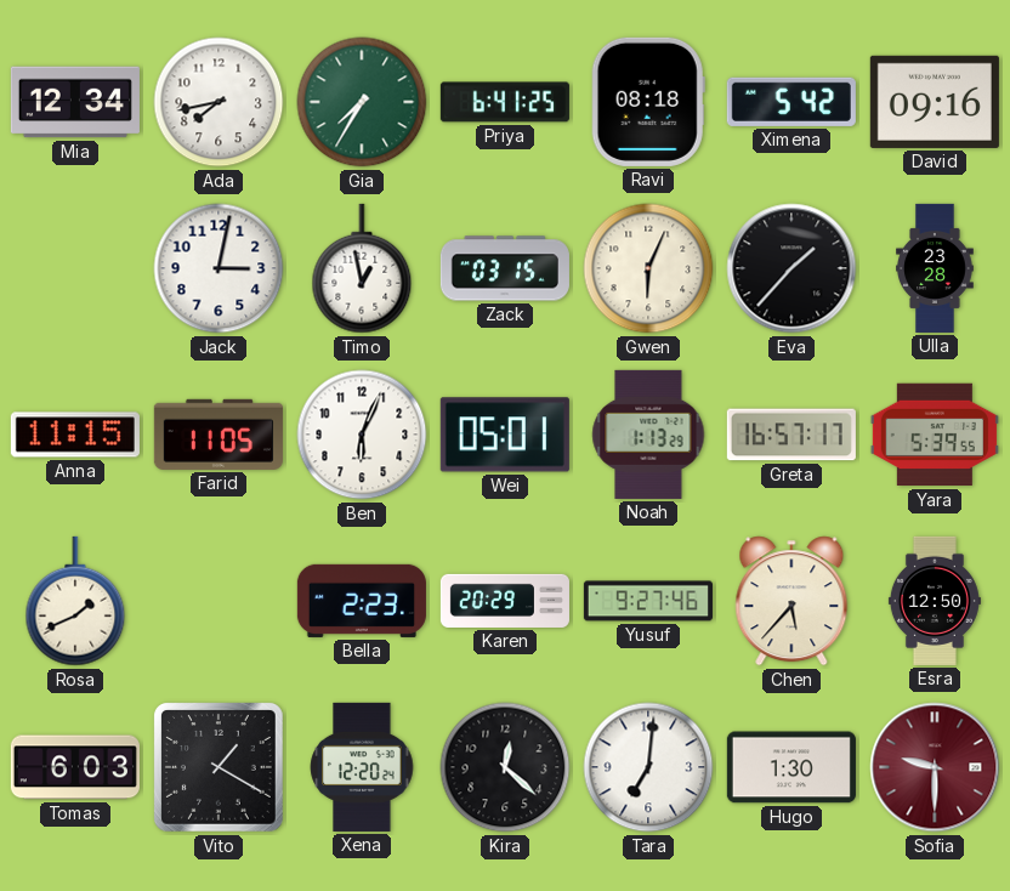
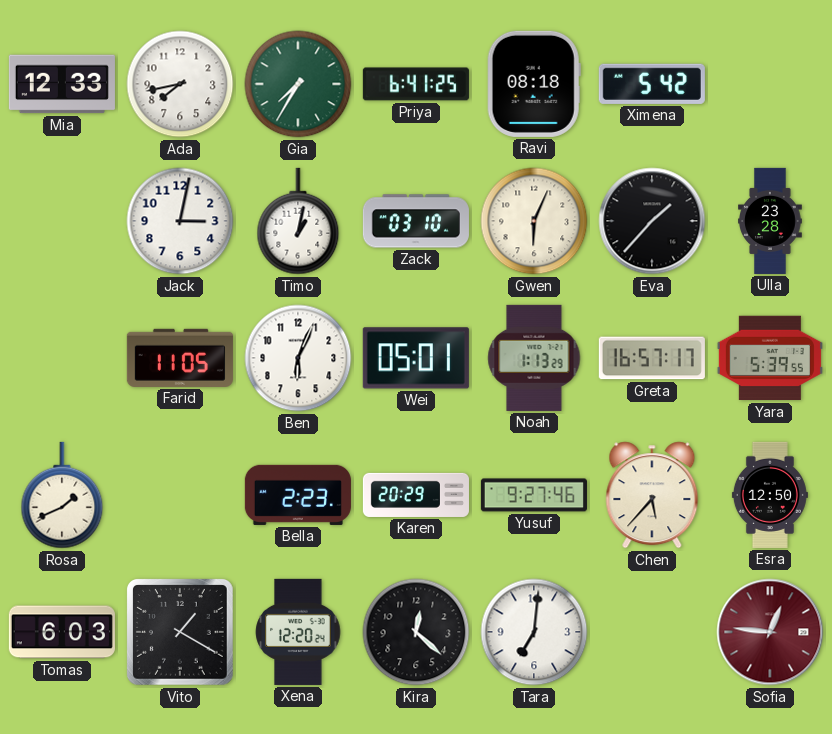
Mia: 12:34 -> 12:33 (62, 84)
David: 09:16 -> none (935, 102)
Timo: 12:58 -> 1:02 (298, 221)
Zack: 03:15 -> 03:10 (416, 221)
Anna: 11:15 -> none (75, 435)
Hugo: 1:30 -> none (791, 767)
Sofia: 9:30 -> 12:46 (770, 632)
